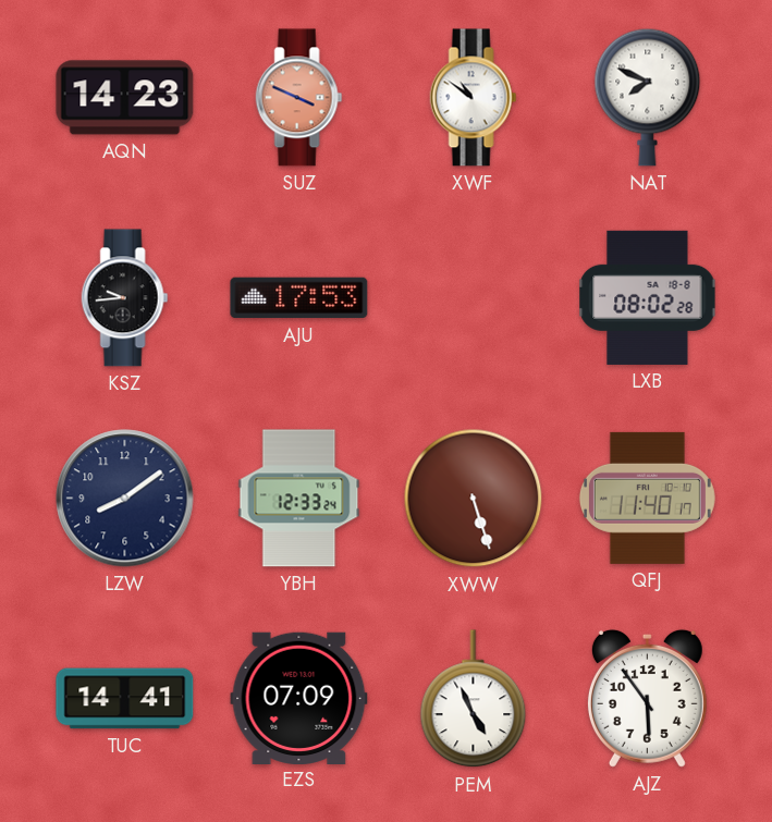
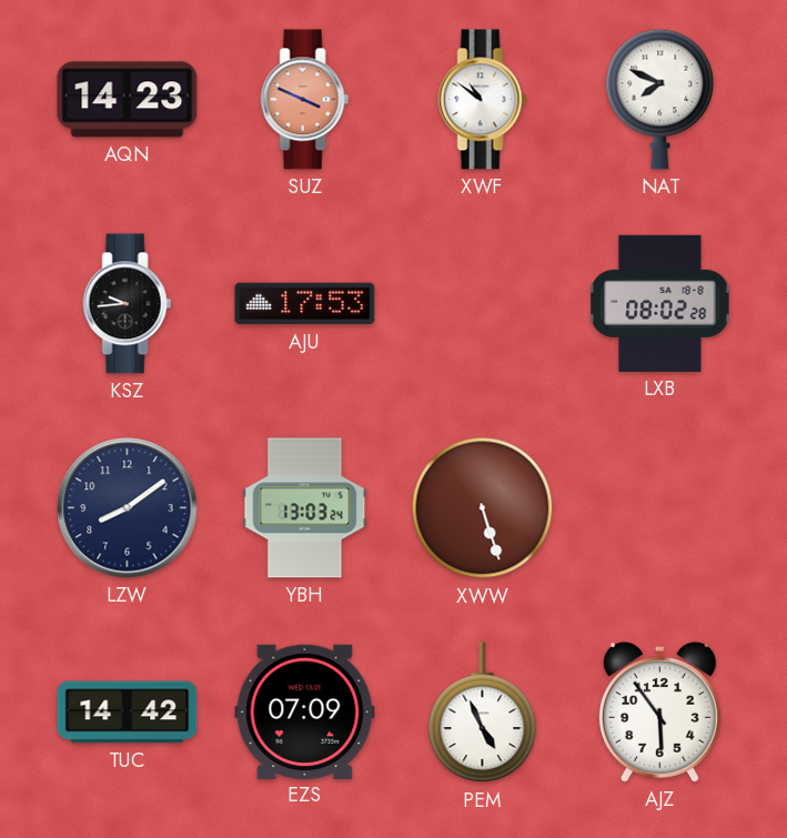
YBH: 12:33 -> 13:03 (305, 508)
QFJ: 11:40 -> none (647, 498)
TUC: 14:41 -> 14:42 (128, 713)
